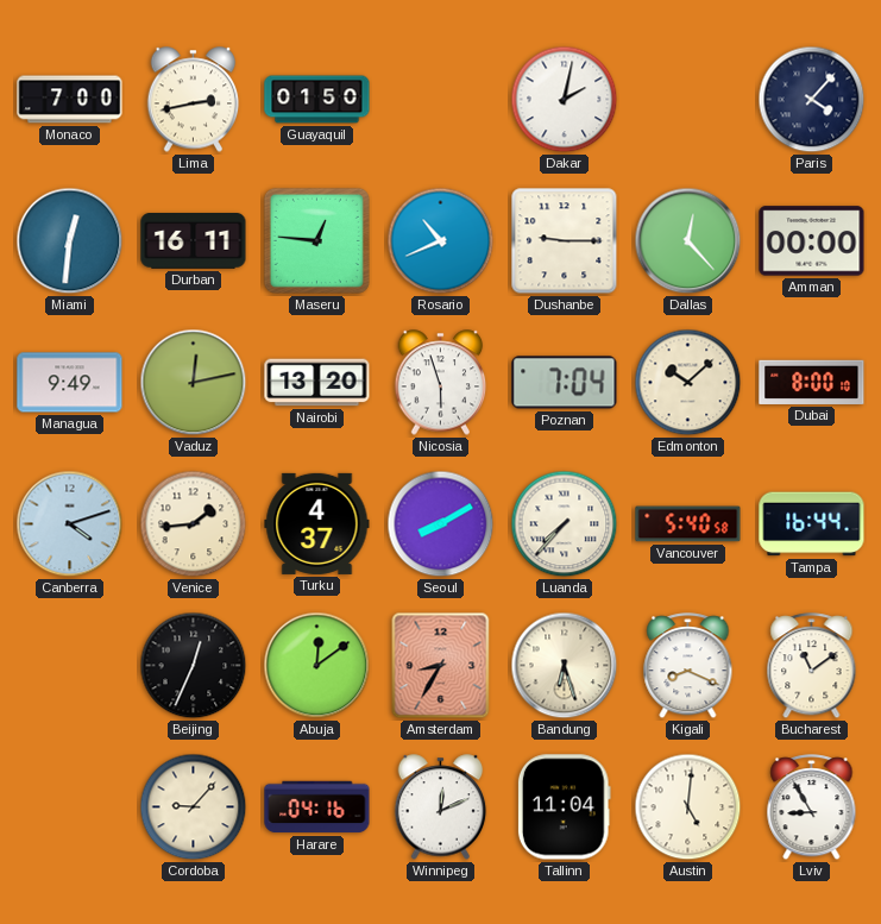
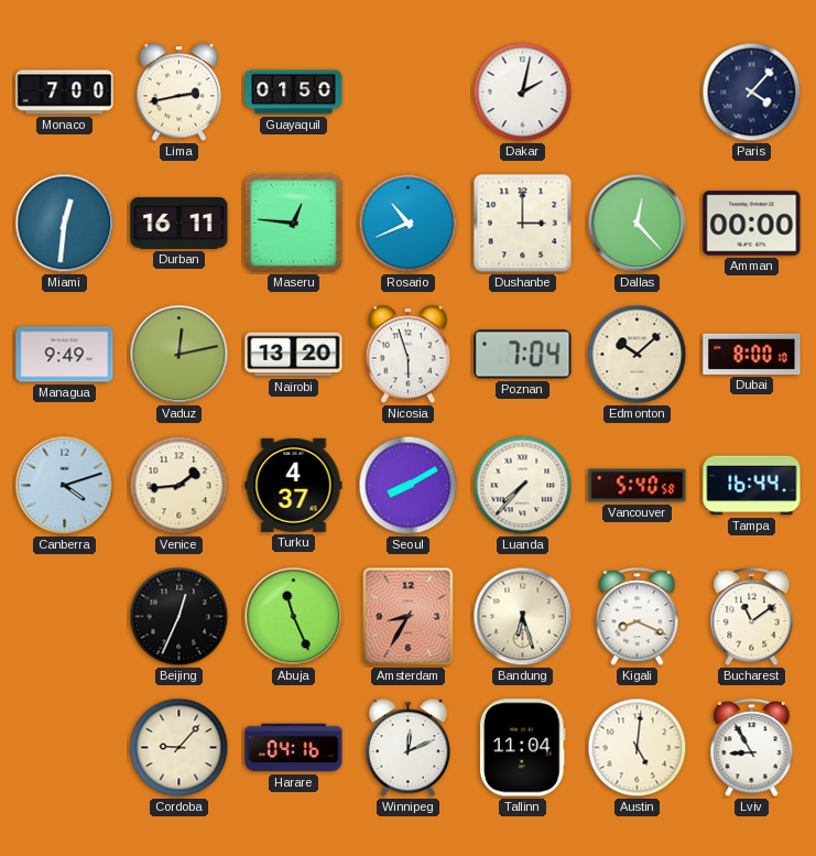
Dushanbe: 9:15 -> 3:00 (523, 224)
Abuja: 12:09 -> 11:26 (294, 617)
